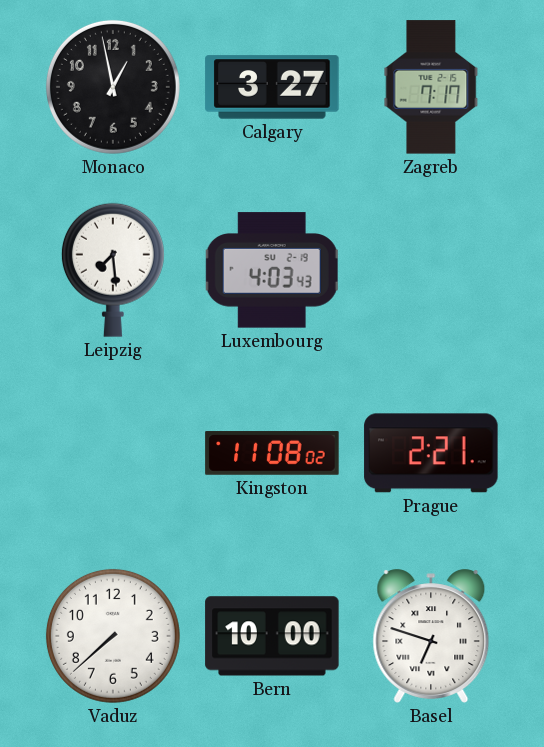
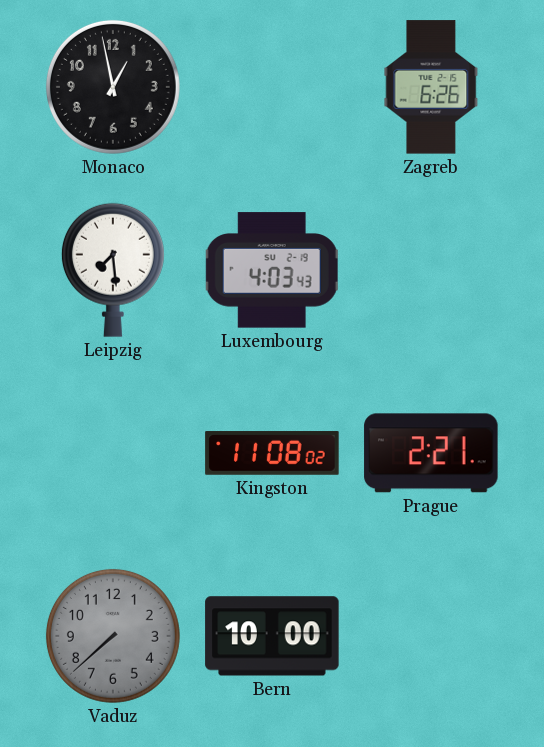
Calgary: 3:27 -> none (272, 87)
Zagreb: 7:17 -> 6:26 (431, 87)
Vaduz dial: white -> grey (113, 636)
Basel: 6:48 -> none (431, 636)
